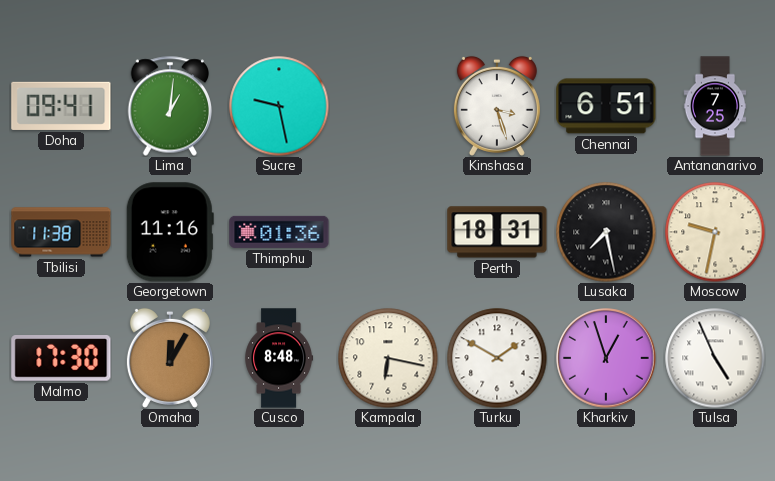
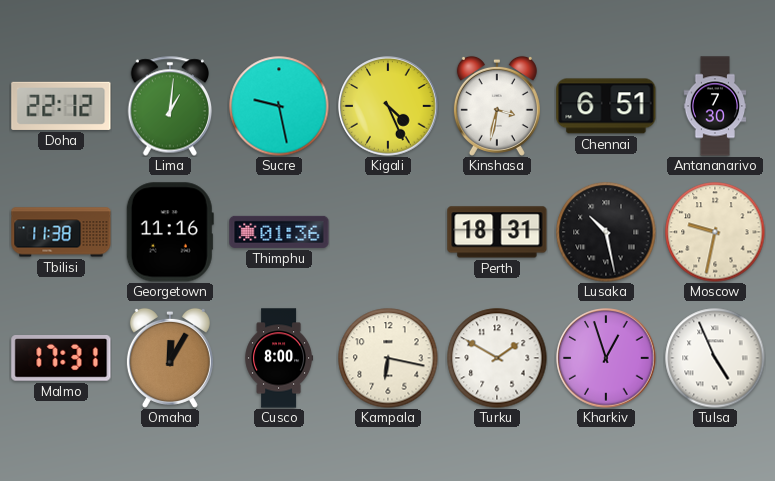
Doha: 09:41 -> 22:12 (61, 106)
Kigali: none -> 4:26 (388, 106)
Kinshasa: 3:27 -> 3:32 (497, 106)
Antananarivo: 7:25 -> 7:30 (715, 106)
Lusaka: 7:28 -> 10:28 (606, 232)
Malmo: 17:30 -> 17:31 (61, 359)
Cusco: 8:48 -> 8:00 (279, 358)
